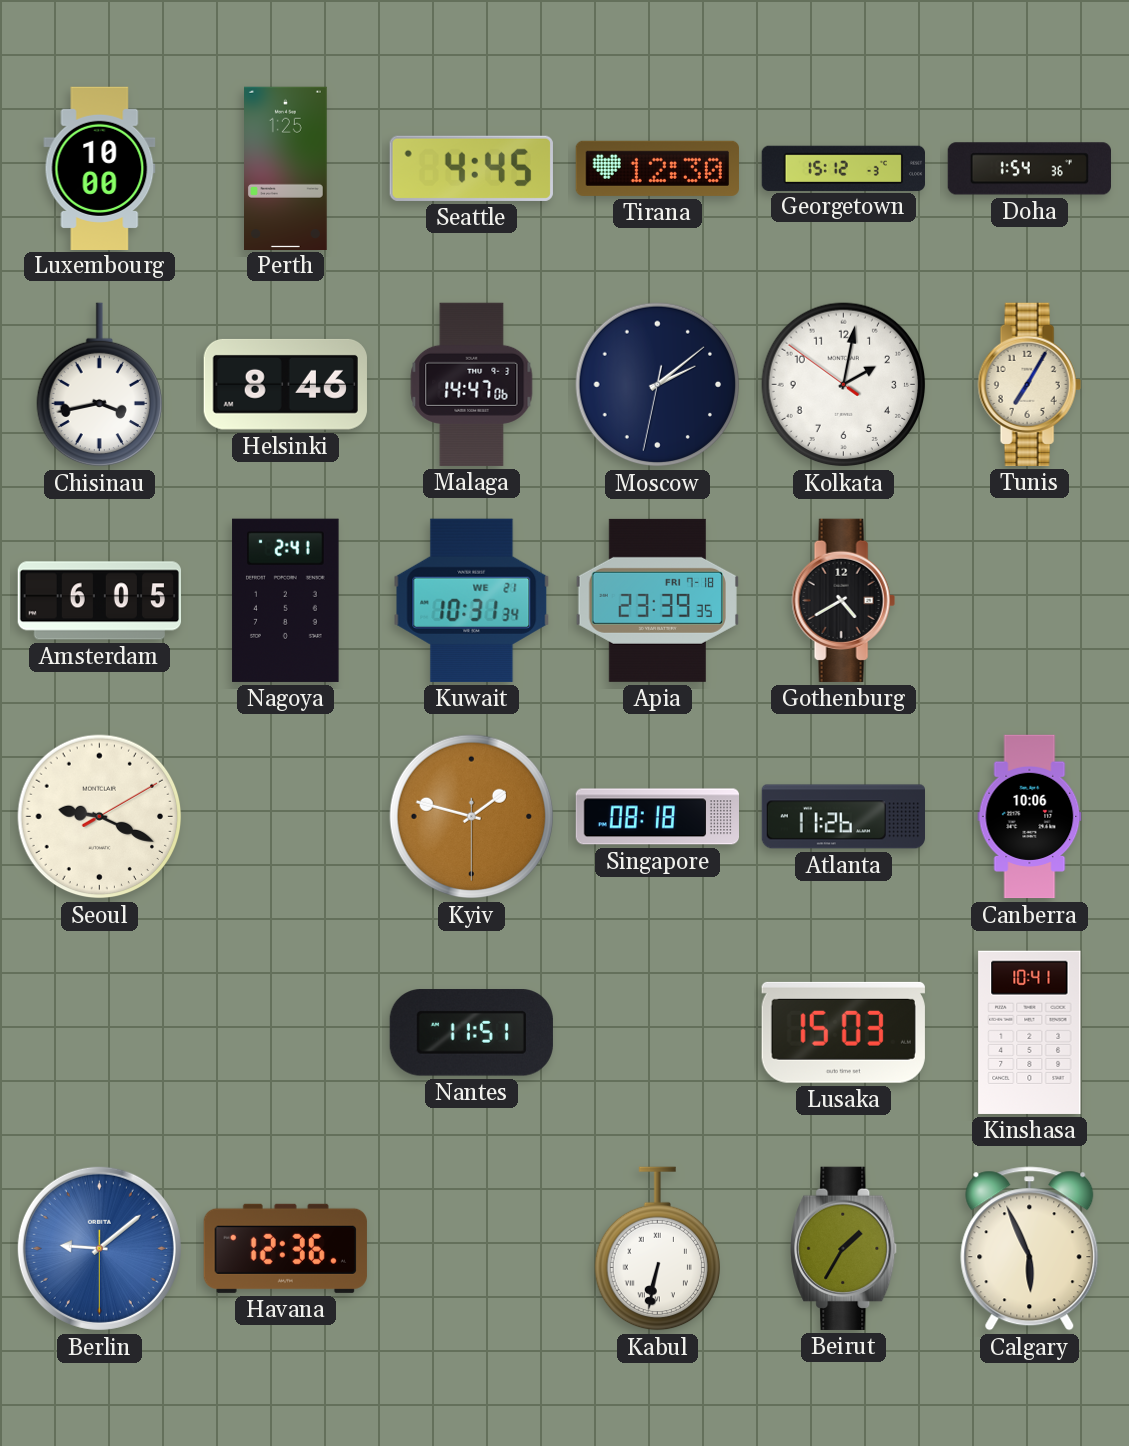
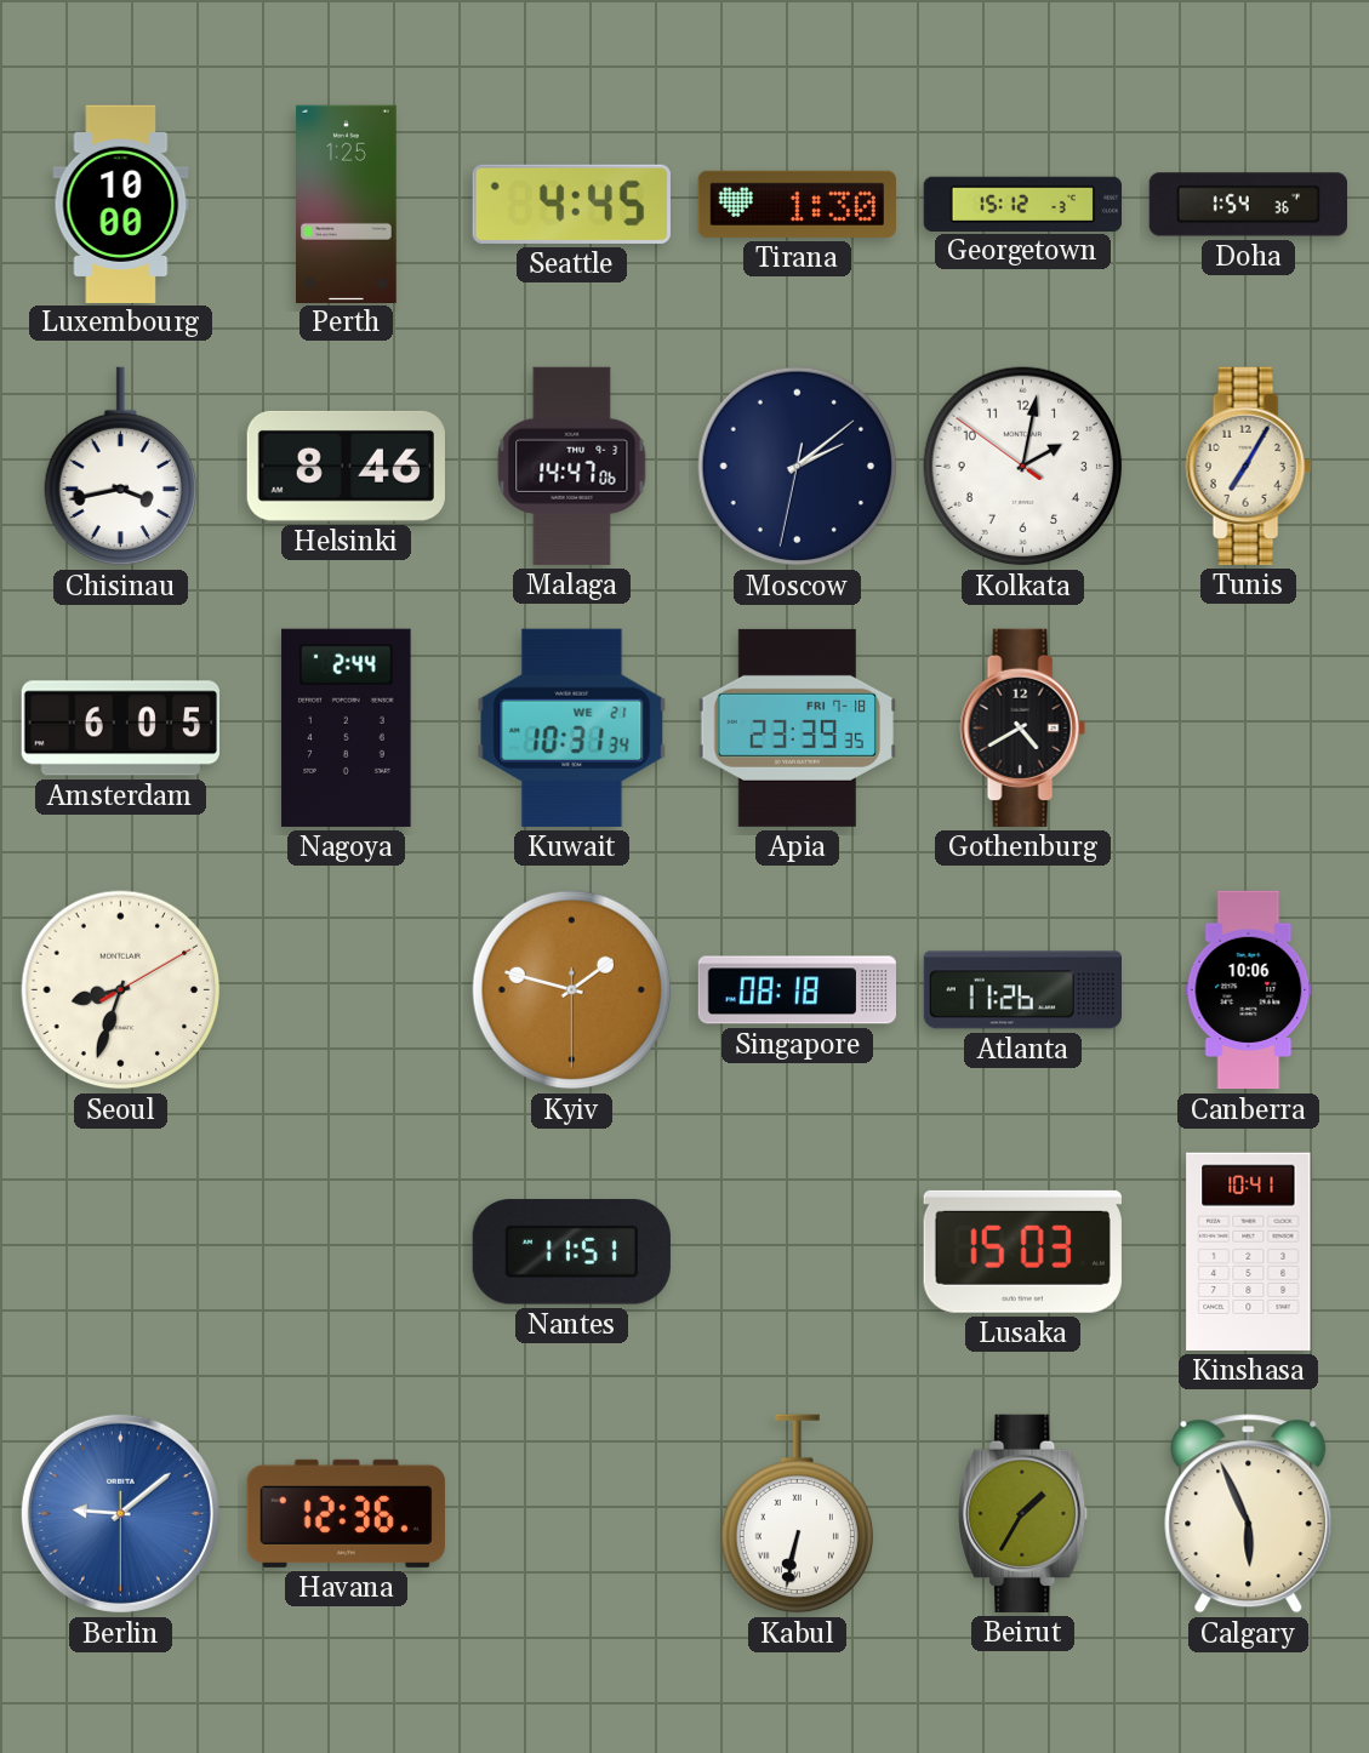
Tirana: 12:30 -> 1:30 (797, 204)
Nagoya: 2:41 -> 2:44 (347, 727)
Seoul: 9:19 -> 8:33 (121, 990)
